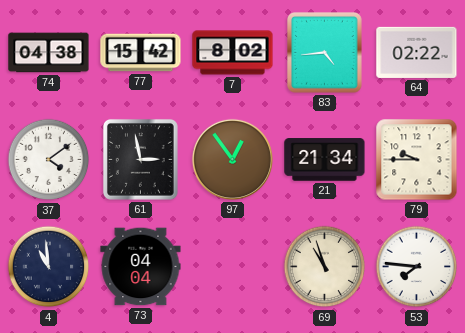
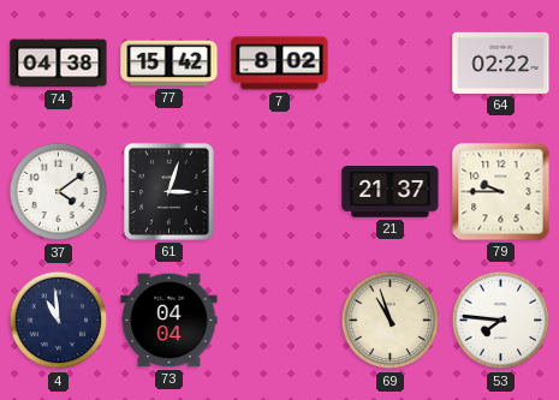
83: 4:44 -> none (325, 53)
61: 2:58 -> 3:03 (168, 191)
97: 12:54 -> none (232, 159)
21: 21:34 -> 21:37 (391, 192)
